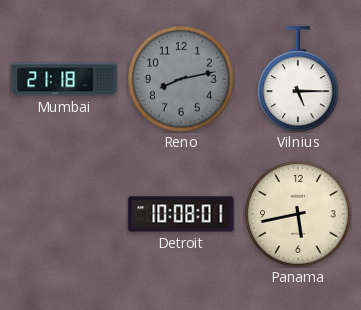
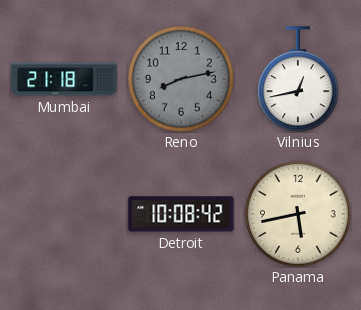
Vilnius: 5:15 -> 12:43 (298, 79)
Detroit: 10:08:01 -> 10:08:42 (181, 214)
